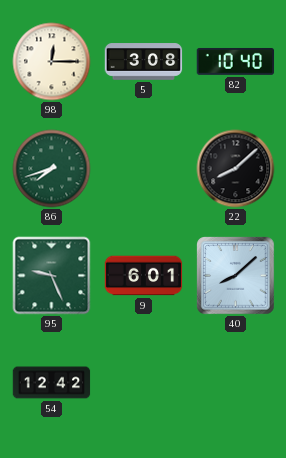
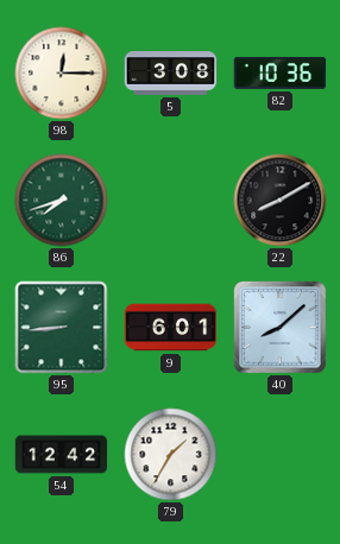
82: 10:40 -> 10:36 (281, 72)
22: 8:08 -> 8:10 (281, 201)
95: 9:26 -> 8:44 (62, 328)
79: none -> 1:35 (171, 455)
